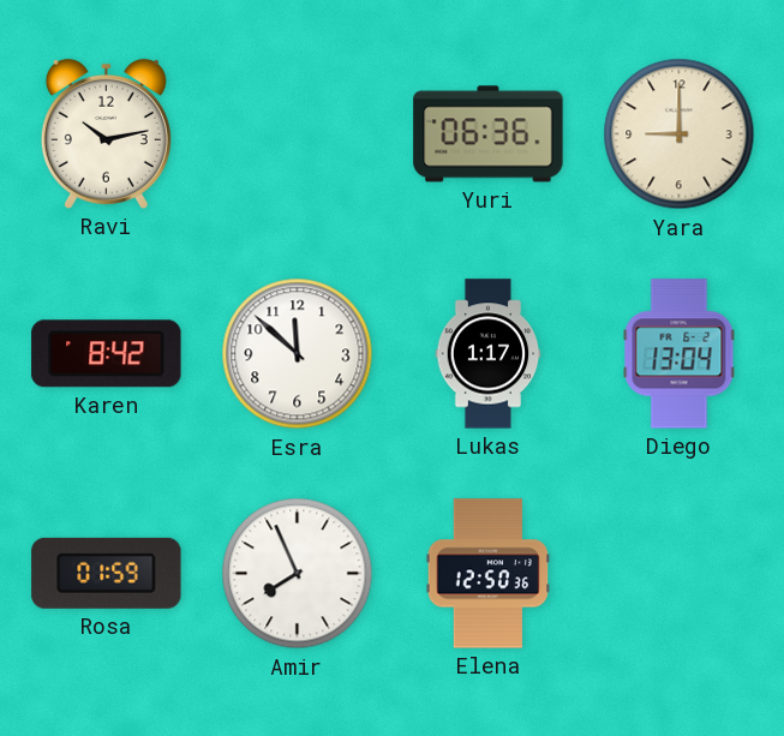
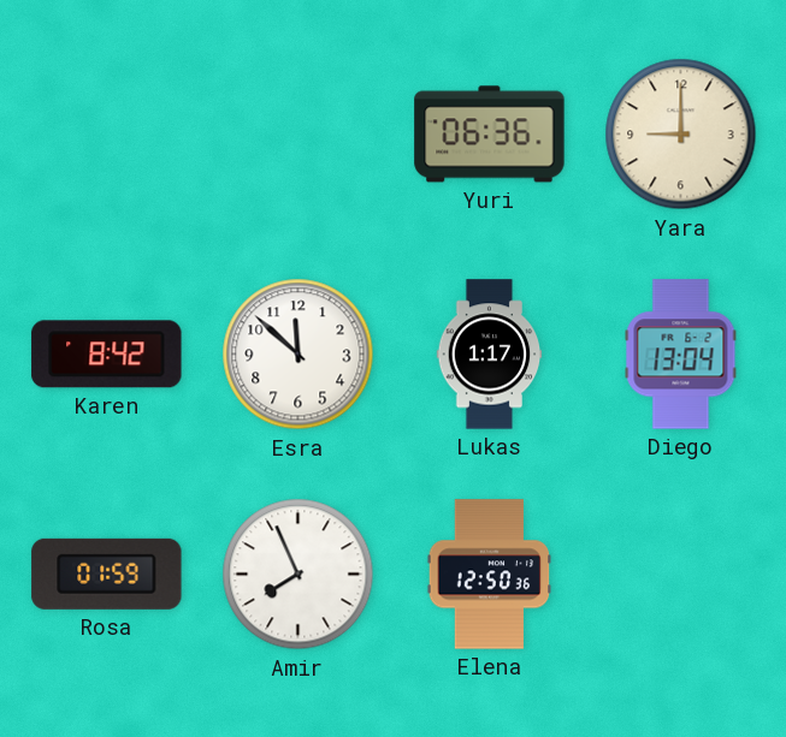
Ravi: 10:13 -> none (106, 133)
